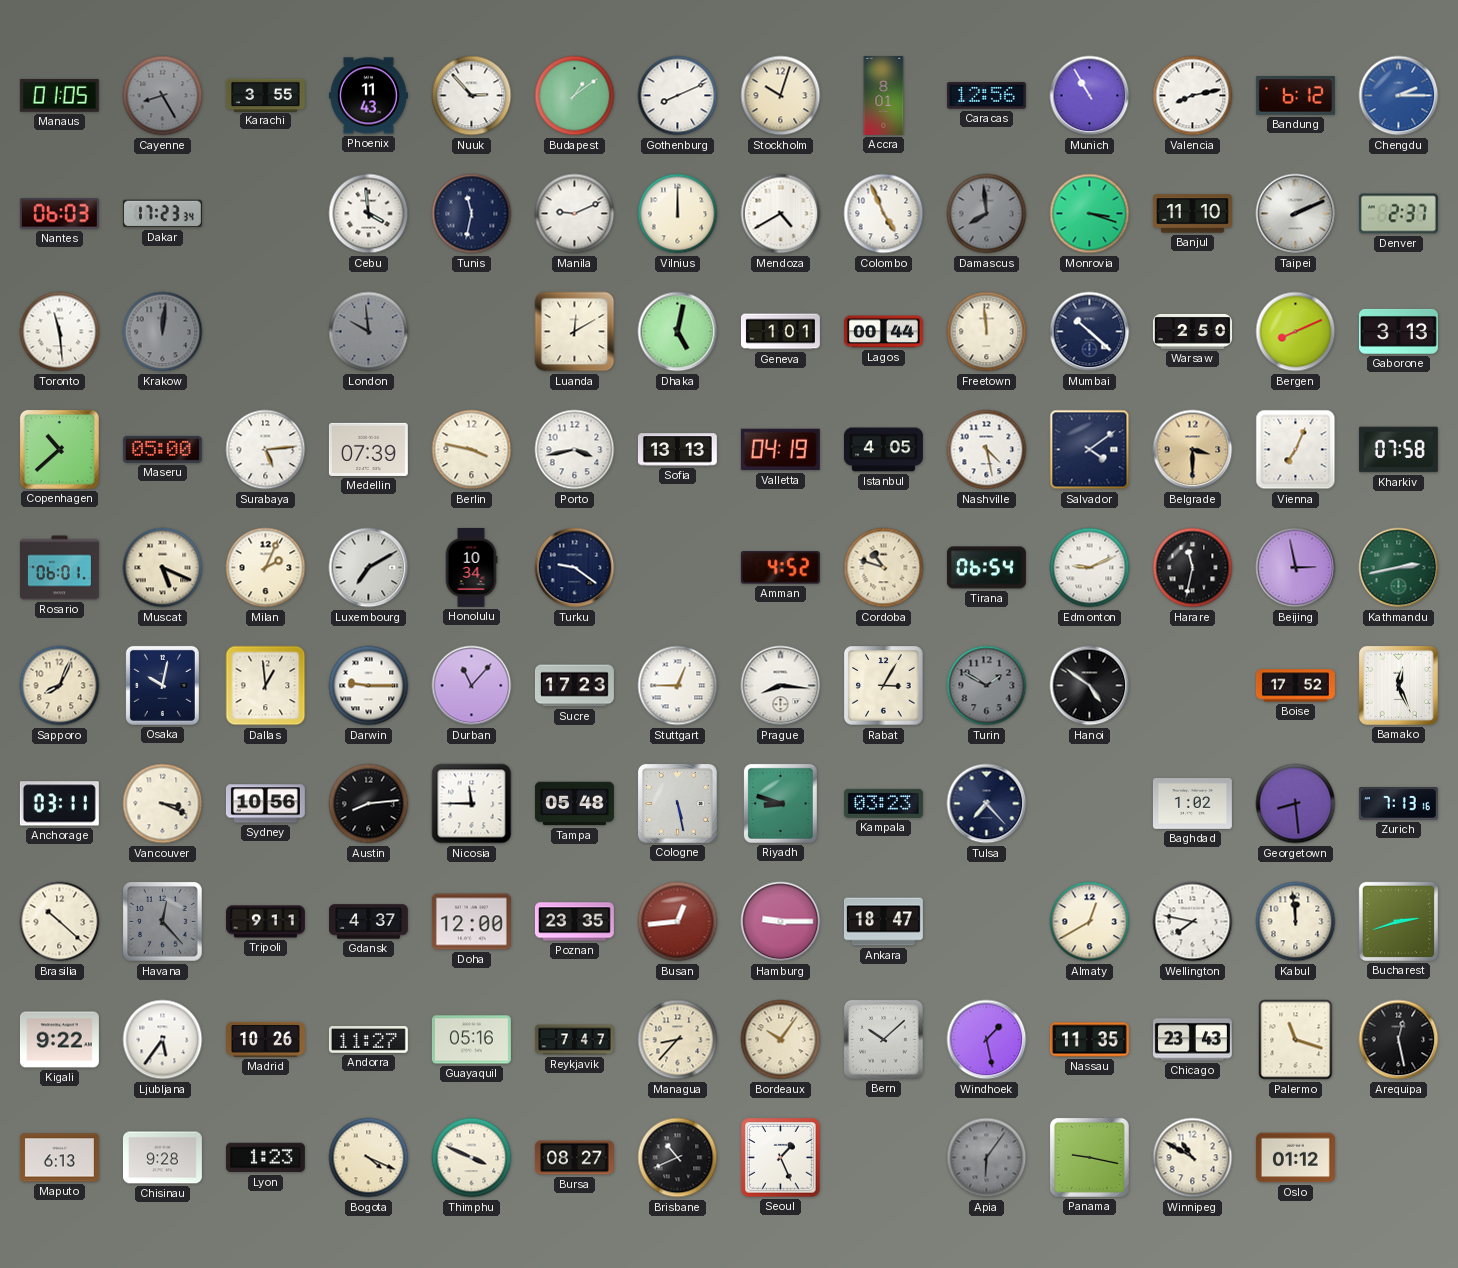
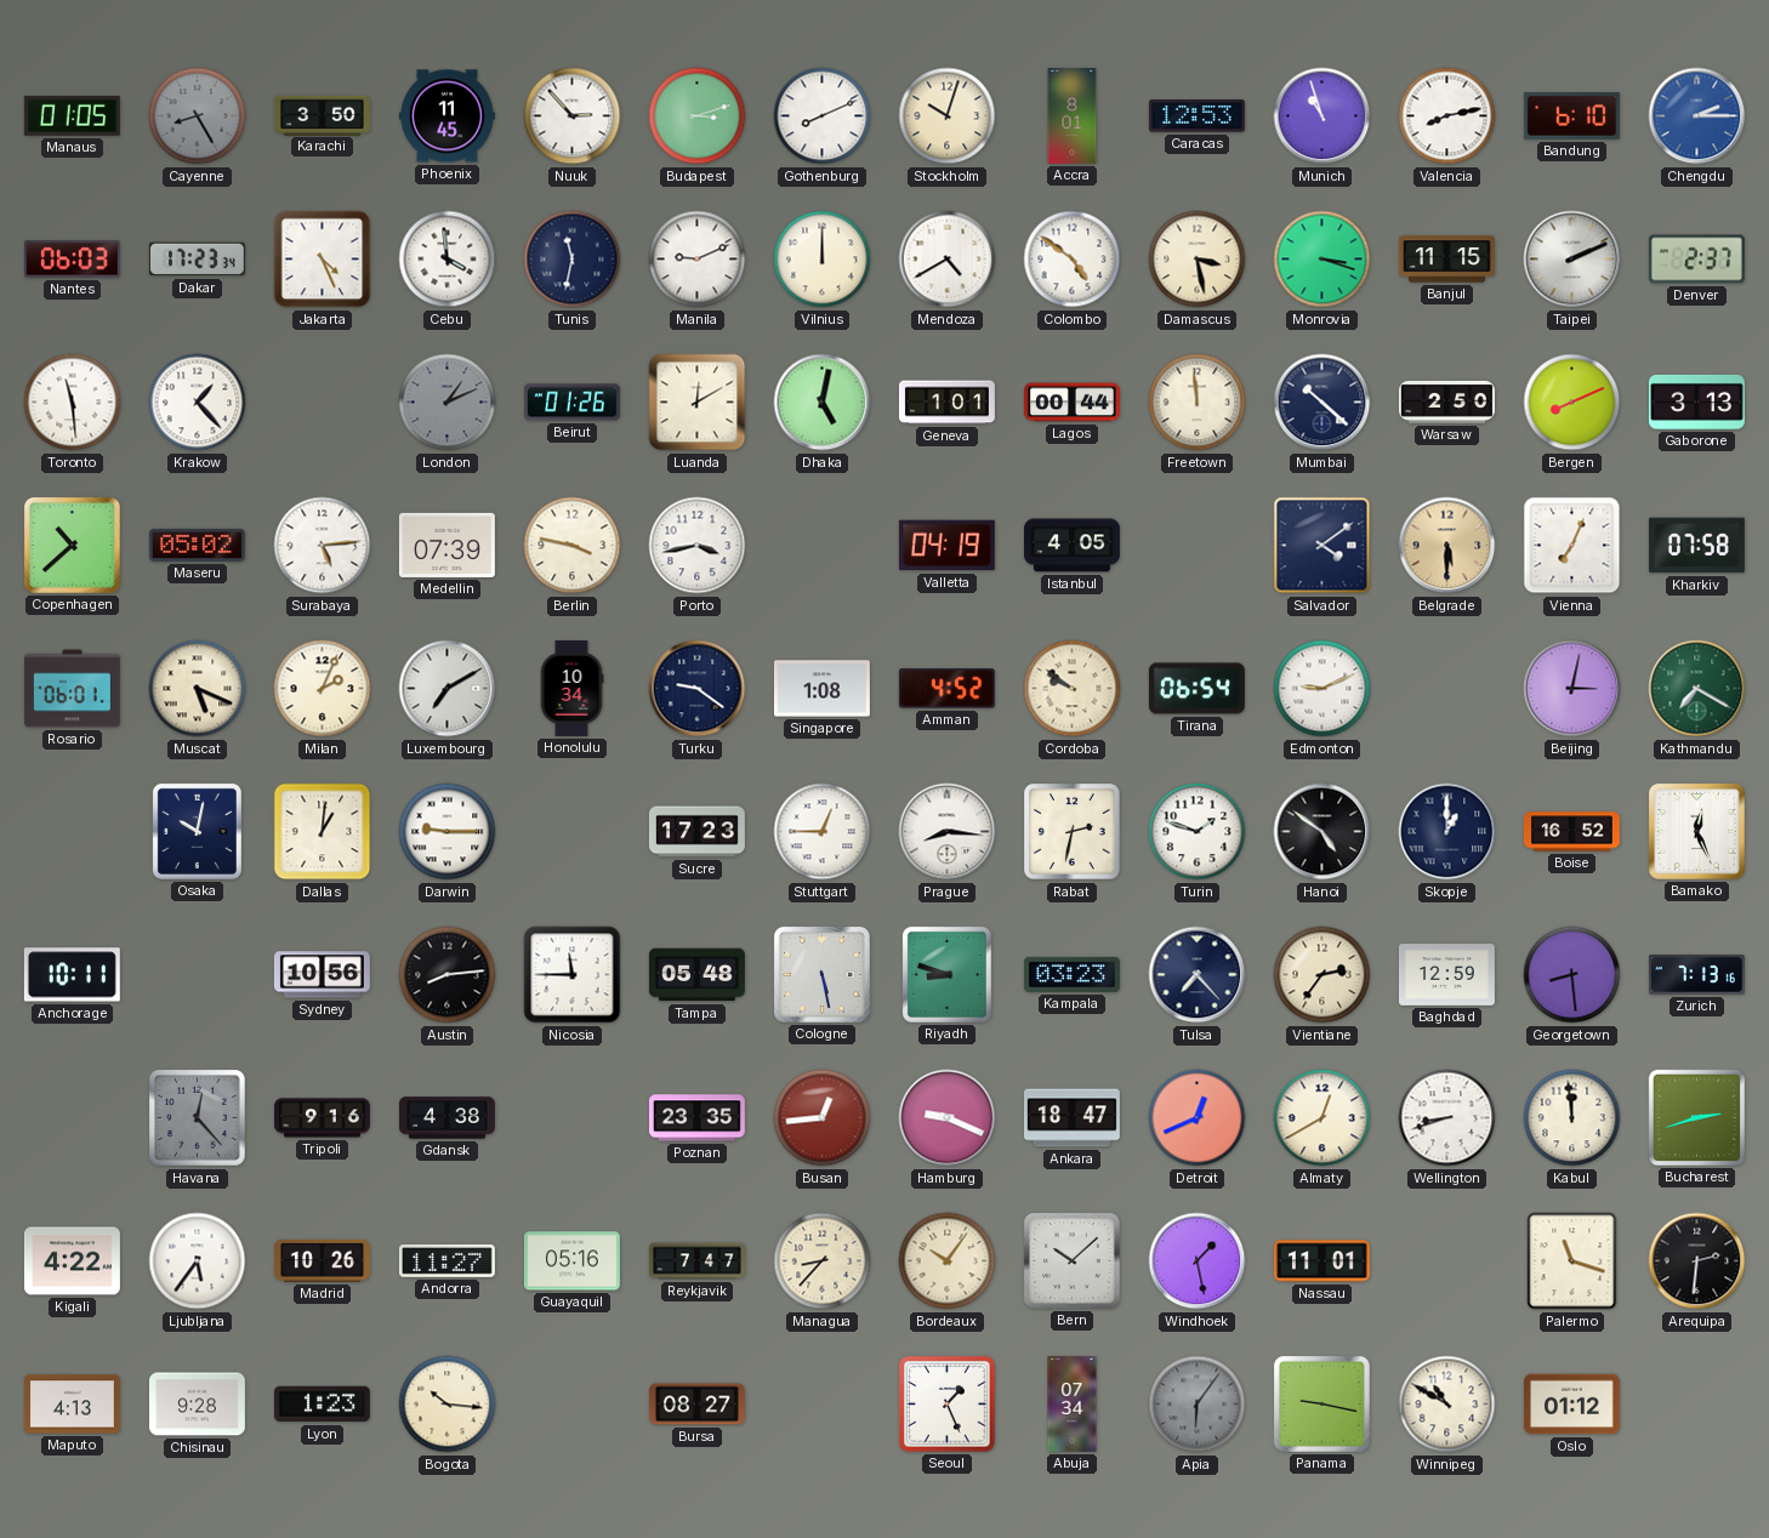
Karachi: 3:55 -> 3:50 (323, 115)
Phoenix: 11:43 -> 11:45 (446, 116)
Budapest: 1:09 -> 3:12 (698, 116)
Caracas: 12:56 -> 12:53 (1196, 116)
Munich: 10:55 -> 10:57 (1323, 116)
Bandung: 6:12 -> 6:10 (1571, 116)
Jakarta: none -> 4:26 (323, 260)
Colombo: 4:56 -> 4:51 (1073, 260)
Damascus: 7:59 -> 3:28 (1198, 260)
Damascus dial: grey -> cream (1198, 260)
Banjul: 11:10 -> 11:15 (1446, 260)
Krakow: 12:01 -> 1:23 (198, 403)
Krakow dial: grey -> white (198, 403)
London: 9:59 -> 1:11 (448, 403)
Beirut: none -> 01:26 (571, 403)
Maseru: 05:00 -> 05:02 (197, 545)
Sofia: 13:13 -> none (677, 450)
Nashville: 4:28 -> none (987, 450)
Belgrade: 3:30 -> 5:30 (1447, 546)
Singapore: none -> 1:08 (821, 689)
Cordoba: 10:48 -> 9:51 (1073, 689)
Harare: 11:32 -> none (1193, 568)
Beijing: 2:58 -> 3:02 (1572, 689)
Kathmandu: 2:43 -> 7:20 (1697, 689)
Sapporo: 8:04 -> none (60, 686)
Dallas: 12:59 -> 1:01 (323, 832)
Durban: 11:07 -> none (472, 686)
Rabat: 3:05 -> 2:32 (1073, 832)
Turin: 1:50 -> 1:48 (1198, 832)
Turin dial: grey -> white (1198, 832)
Skopje: none -> 1:00 (1447, 832)
Boise: 17:52 -> 16:52 (1571, 832)
Anchorage: 03:11 -> 10:11 (72, 975)
Vancouver: 3:19 -> none (163, 804)
Vientiane: none -> 2:36 (1323, 975)
Baghdad: 1:02 -> 12:59 (1446, 975)
Brasilia: 10:22 -> none (60, 922)
Tripoli: 9:11 -> 9:16 (323, 1118)
Gdansk: 4:37 -> 4:38 (448, 1118)
Doha: 12:00 -> none (471, 922)
Hamburg: 9:15 -> 9:19 (948, 1118)
Detroit: none -> 12:41 (1198, 1118)
Wellington: 7:47 -> 8:42 (1447, 1118)
Kigali: 9:22 -> 4:22 (72, 1261)
Nassau: 11:35 -> 11:01 (1321, 1261)
Chicago: 23:43 -> none (1192, 1040)
Arequipa: 12:28 -> 2:31 (1697, 1261)
Maputo: 6:13 -> 4:13 (72, 1405)
Bogota: 4:19 -> 10:16 (448, 1405)
Thimphu: 3:49 -> none (472, 1158)
Brisbane: 10:41 -> none (678, 1158)
Abuja: none -> 07:34 (1073, 1405)
